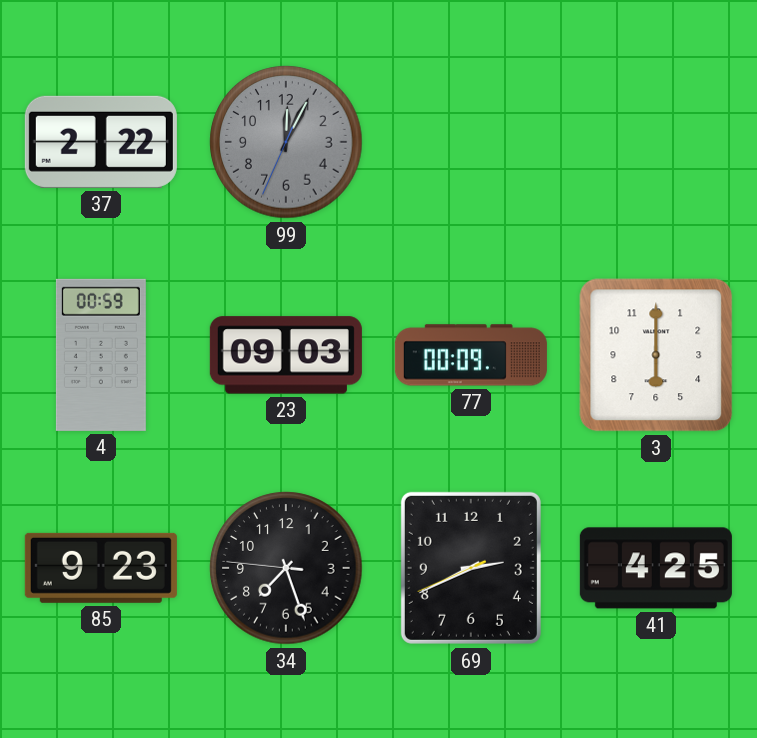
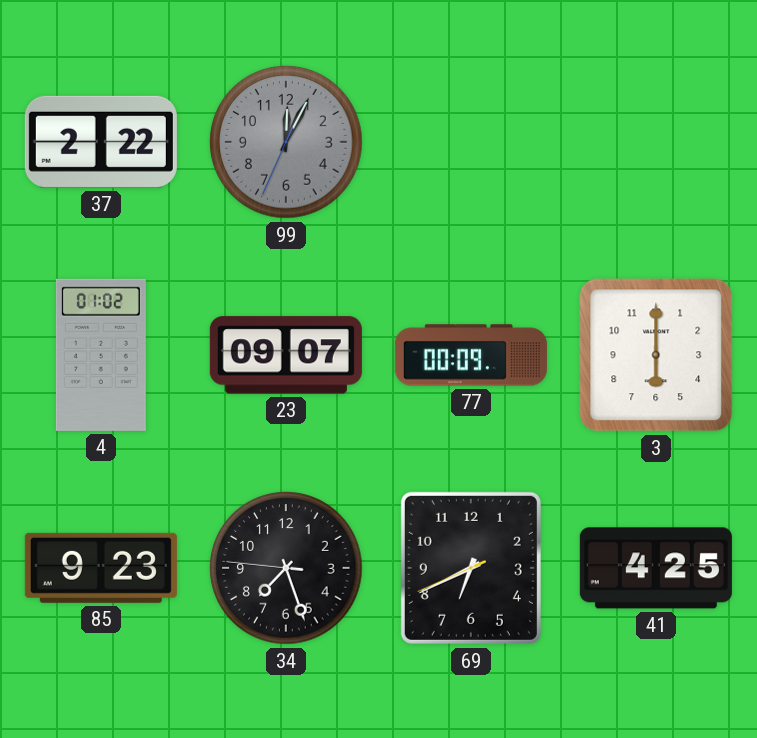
4: 00:59 -> 01:02 (101, 355)
23: 09:03 -> 09:07 (286, 355)
69: 2:40 -> 6:40 (471, 568)
